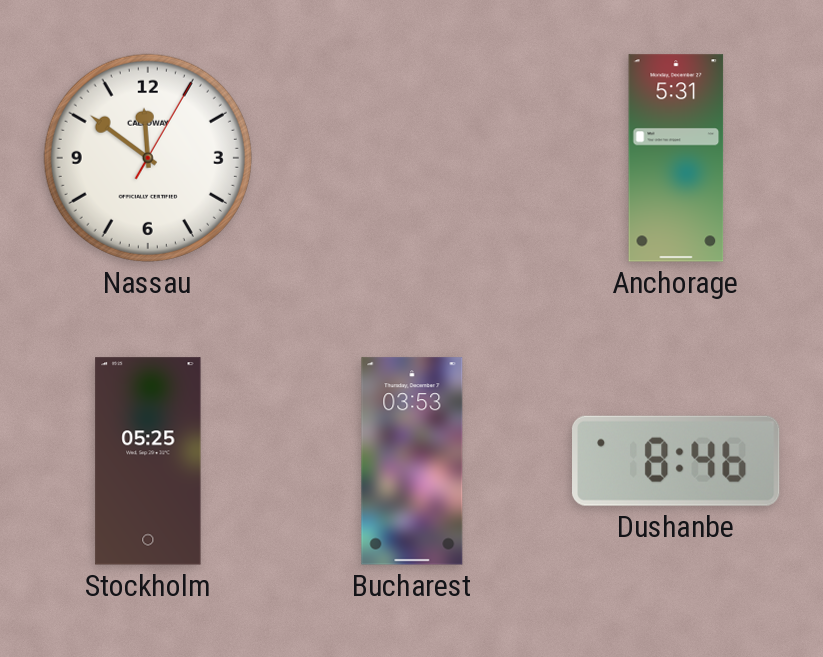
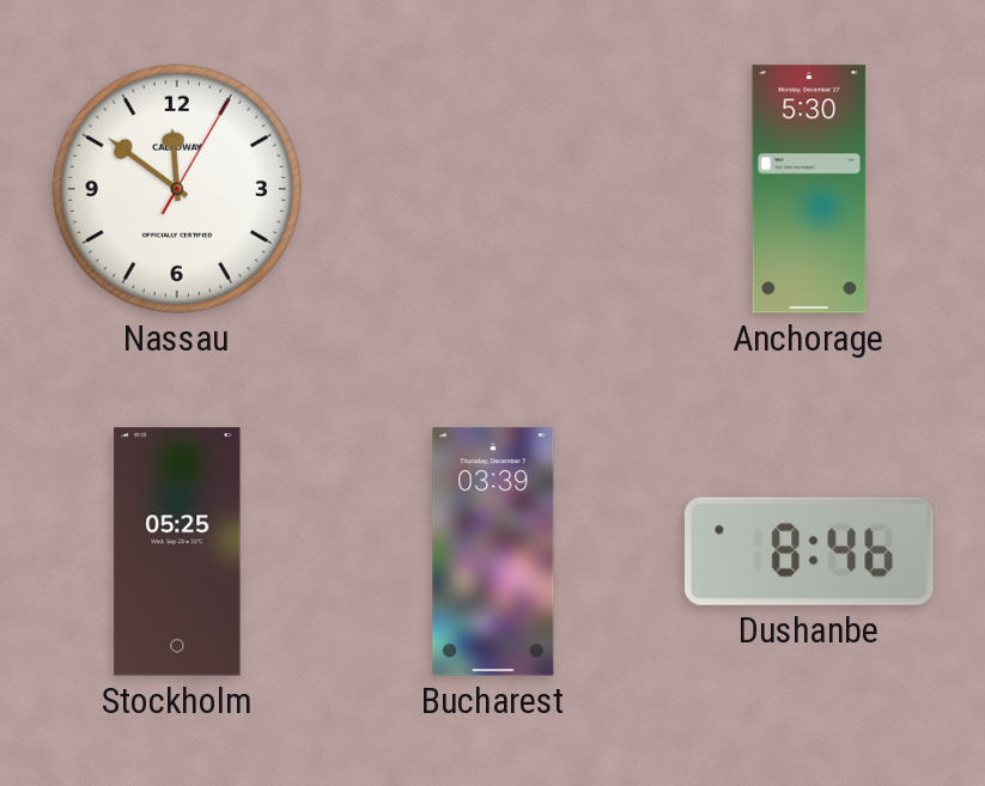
Anchorage: 5:31 -> 5:30 (809, 189)
Bucharest: 03:53 -> 03:39 (493, 552)
